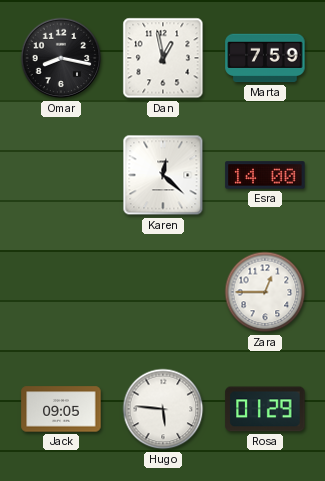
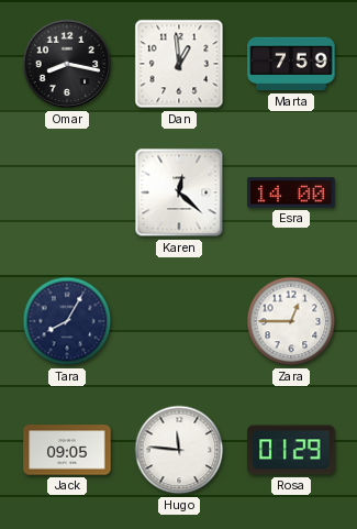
Dan: 12:58 -> 12:59 (179, 64)
Tara: none -> 8:05 (67, 321)
Hugo: 5:46 -> 11:46 (179, 450)
